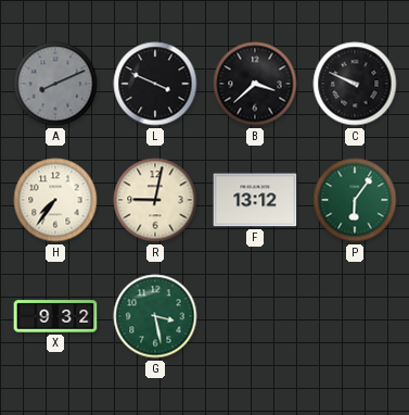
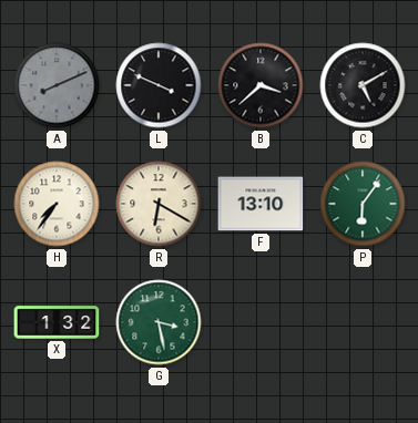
C: 9:49 -> 5:10 (363, 85)
R: 9:02 -> 6:20 (159, 204)
F: 13:12 -> 13:10 (261, 204)
X: 9:32 -> 1:32 (57, 322)
